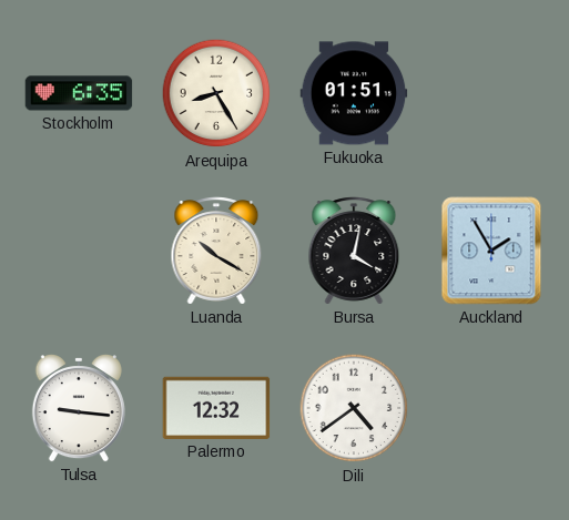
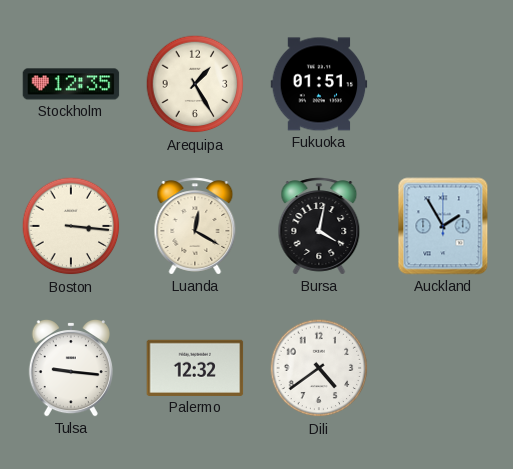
Stockholm: 6:35 -> 12:35 (71, 84)
Arequipa: 8:25 -> 1:25 (195, 84)
Boston: none -> 3:16 (71, 226)
Luanda: 10:20 -> 12:20 (195, 226)
